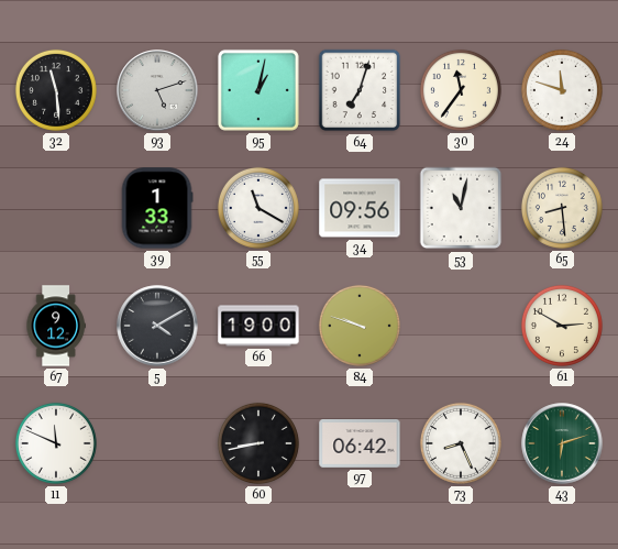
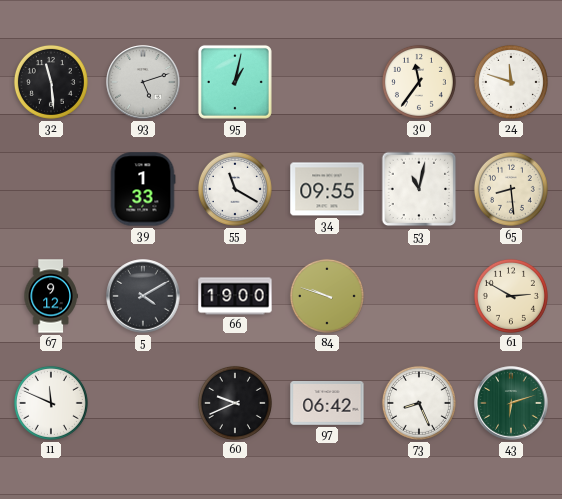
64: 7:03 -> none (360, 90)
34: 09:56 -> 09:55 (327, 189)
60: 8:43 -> 9:41 (235, 403)
